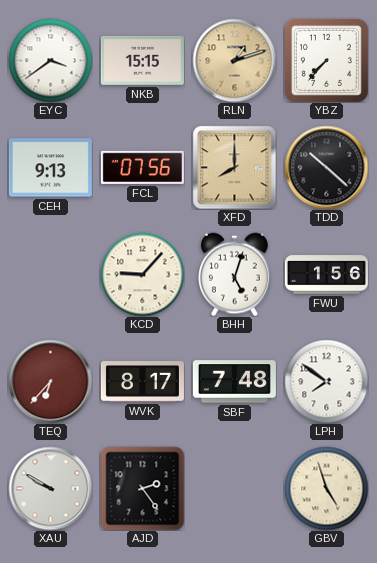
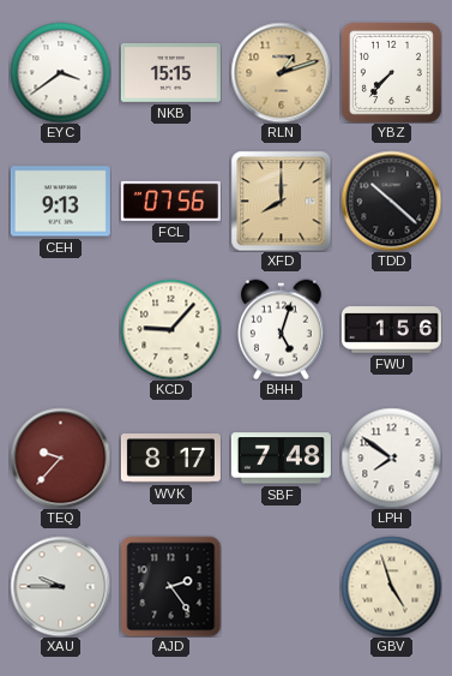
TEQ: 6:37 -> 9:37 (60, 457)
XAU: 9:50 -> 9:45 (60, 586)
